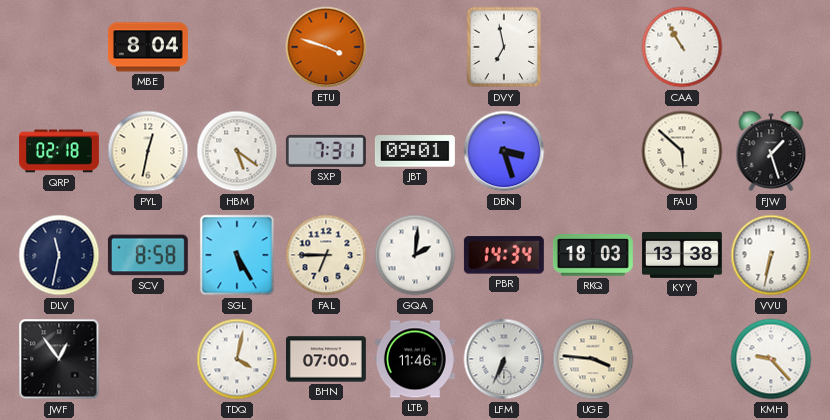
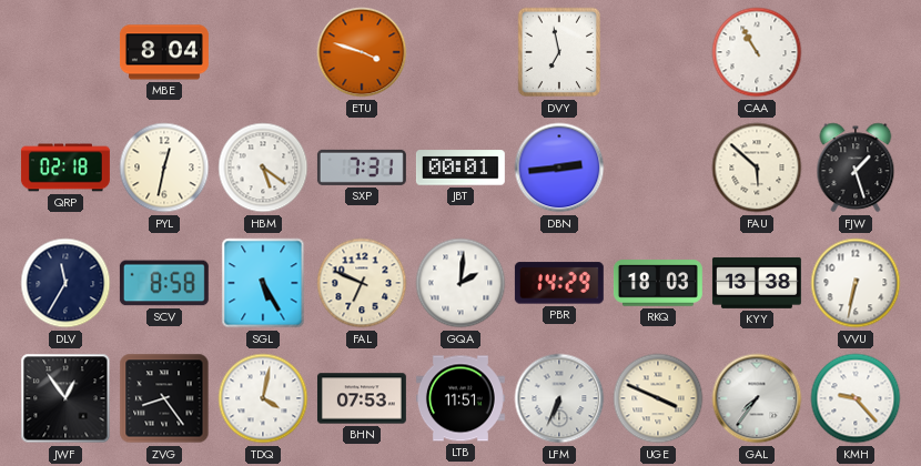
JBT: 09:01 -> 00:01 (460, 168)
DBN: 3:27 -> 2:44 (559, 168)
DLV: 11:32 -> 11:35 (65, 283)
FAL: 6:45 -> 6:49 (362, 283)
PBR: 14:34 -> 14:29 (559, 283)
ZVG: none -> 8:24 (164, 398)
BHN: 07:00 -> 07:53 (362, 398)
LTB: 11:46 -> 11:51 (460, 398)
UGE: 3:46 -> 3:49 (658, 398)
GAL: none -> 7:36 (757, 398)
